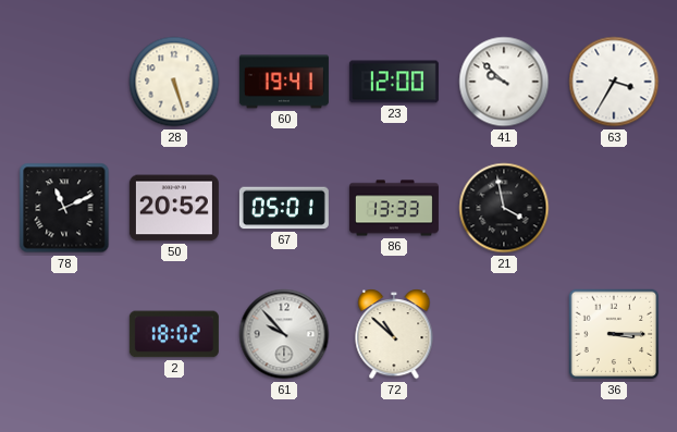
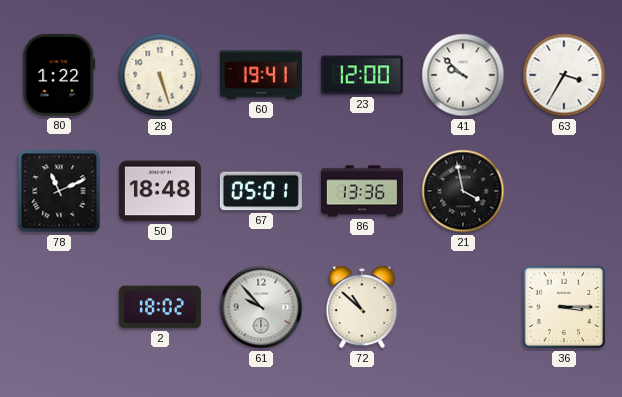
80: none -> 1:22 (59, 75)
50: 20:52 -> 18:48 (160, 191)
86: 13:33 -> 13:36 (362, 191)
